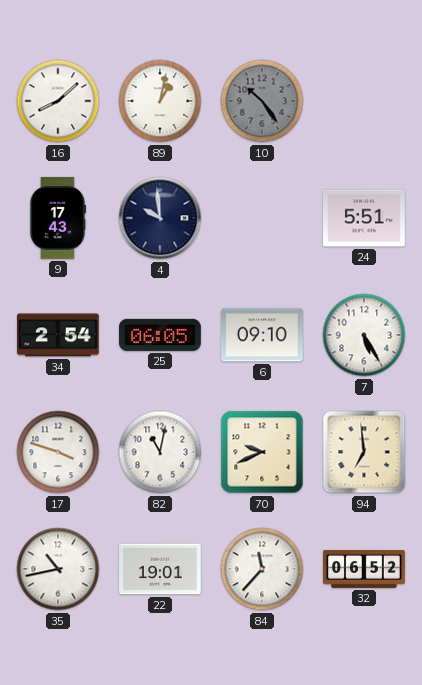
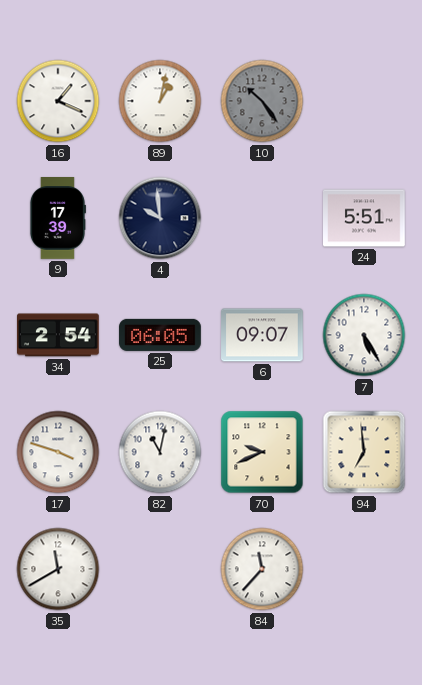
16: 8:08 -> 1:19 (58, 101)
9: 17:43 -> 17:39 (57, 219)
6: 09:10 -> 09:07 (262, 335)
35: 10:43 -> 11:40 (58, 569)
22: 19:01 -> none (161, 569)
32: 06:52 -> none (364, 570)
